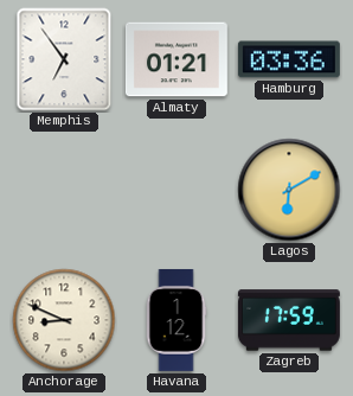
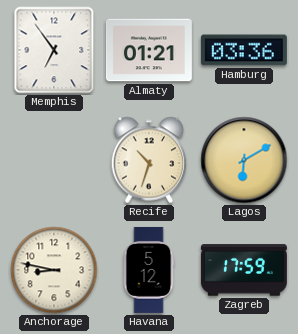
Recife: none -> 10:33 (149, 160)
Anchorage: 8:49 -> 8:47 (54, 270)
Havana: 1:12 -> 5:12 (149, 270)
